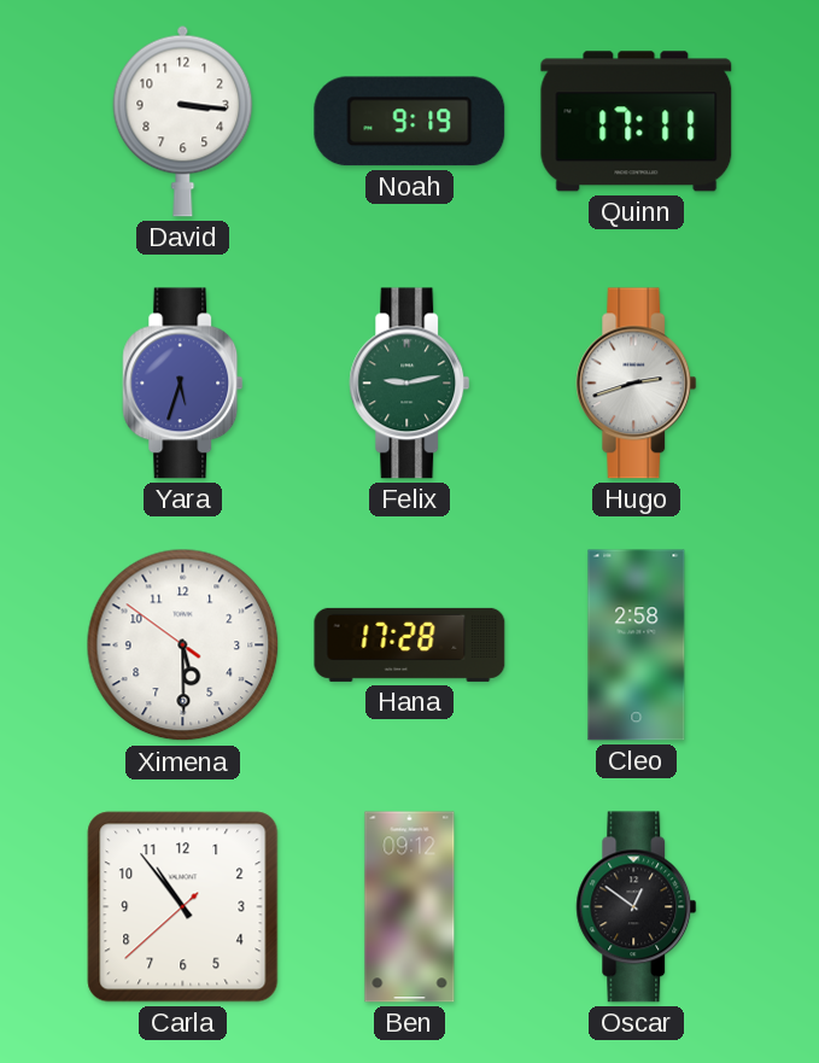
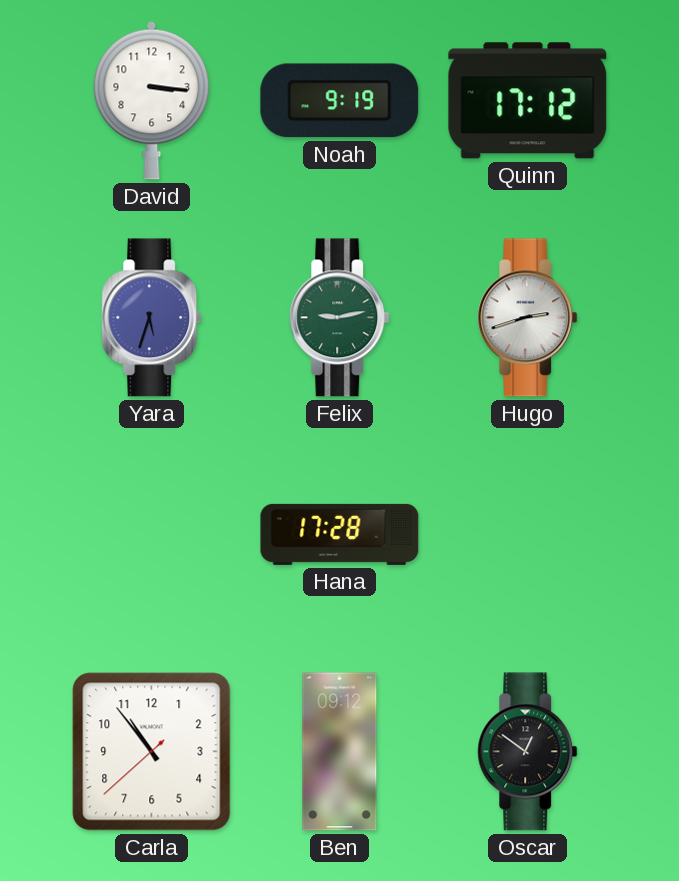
Quinn: 17:11 -> 17:12 (528, 101)
Ximena: 5:29 -> none (183, 646)
Cleo: 2:58 -> none (637, 646)
